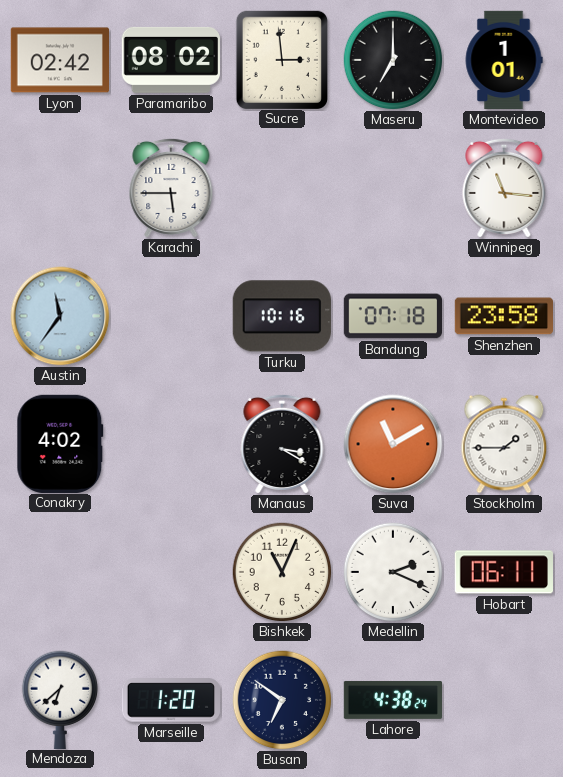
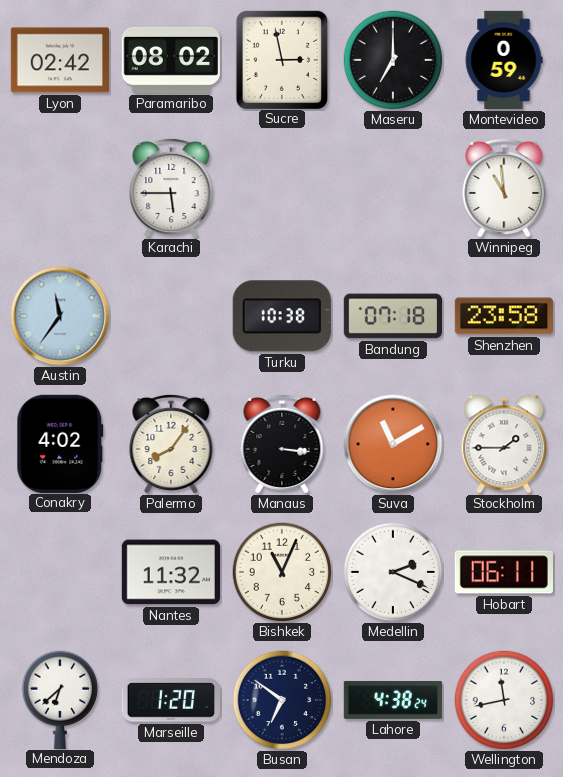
Sucre: 2:59 -> 2:58 (281, 59)
Montevideo: 1:01 -> 0:59 (504, 60)
Winnipeg: 11:16 -> 10:59 (504, 188)
Turku: 10:16 -> 10:38 (282, 316)
Palermo: none -> 8:06 (171, 444)
Manaus: 3:20 -> 3:16 (282, 444)
Nantes: none -> 11:32 (170, 572)
Wellington: none -> 11:43 (504, 700)
